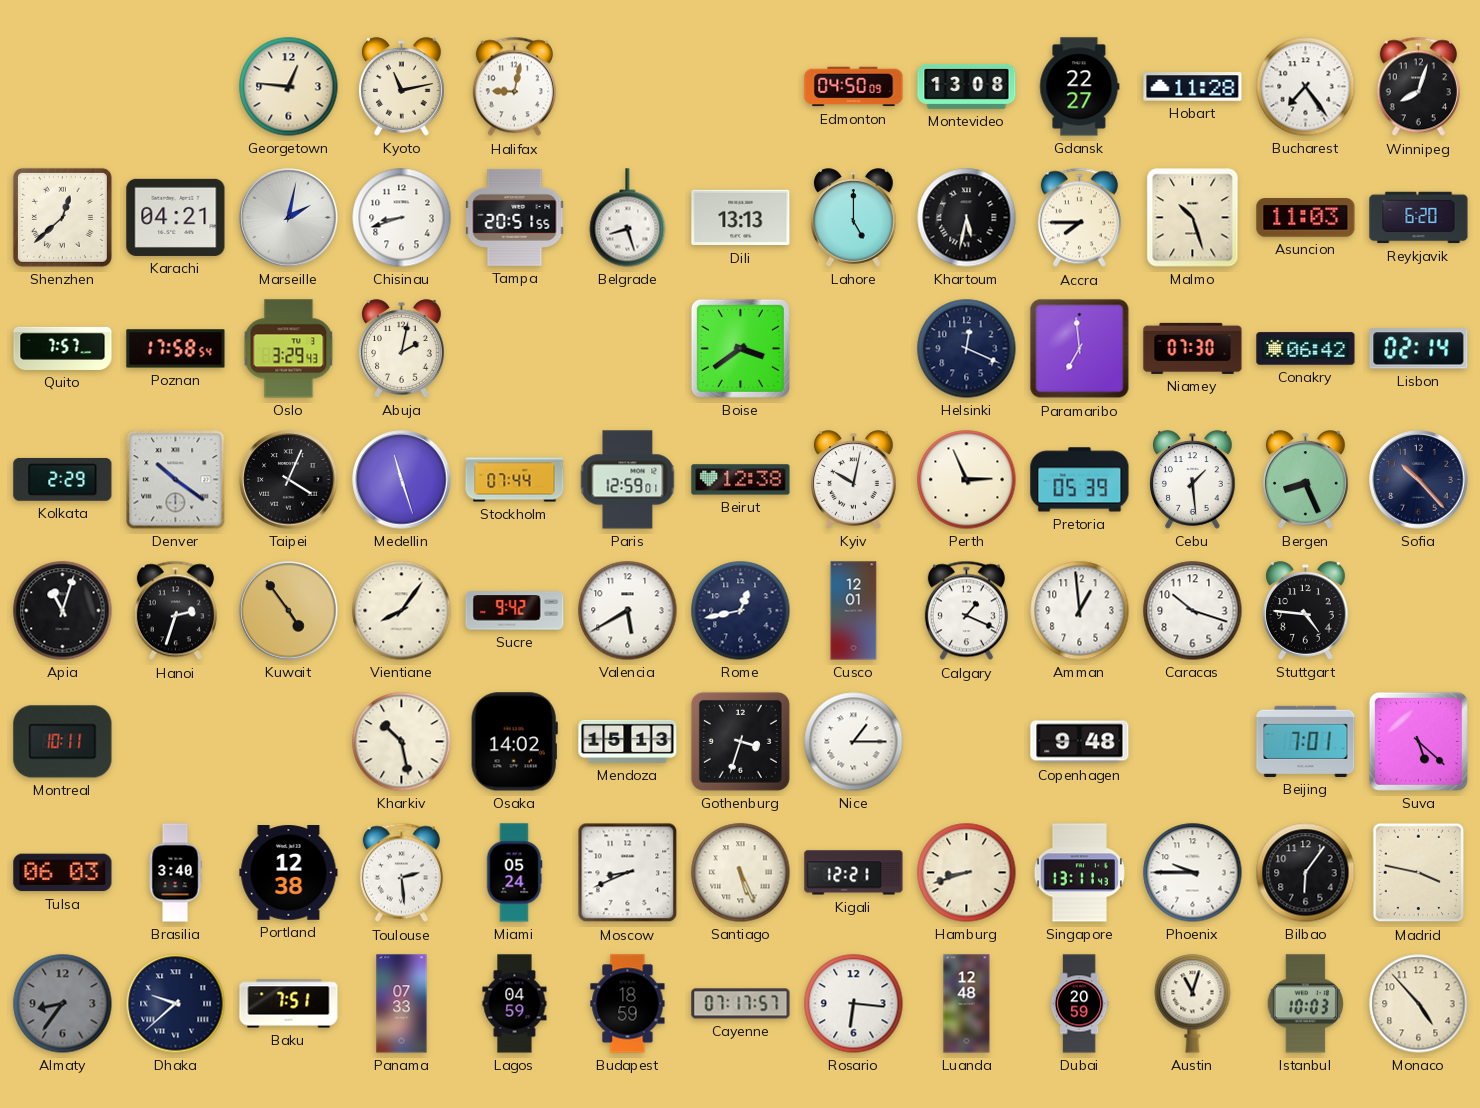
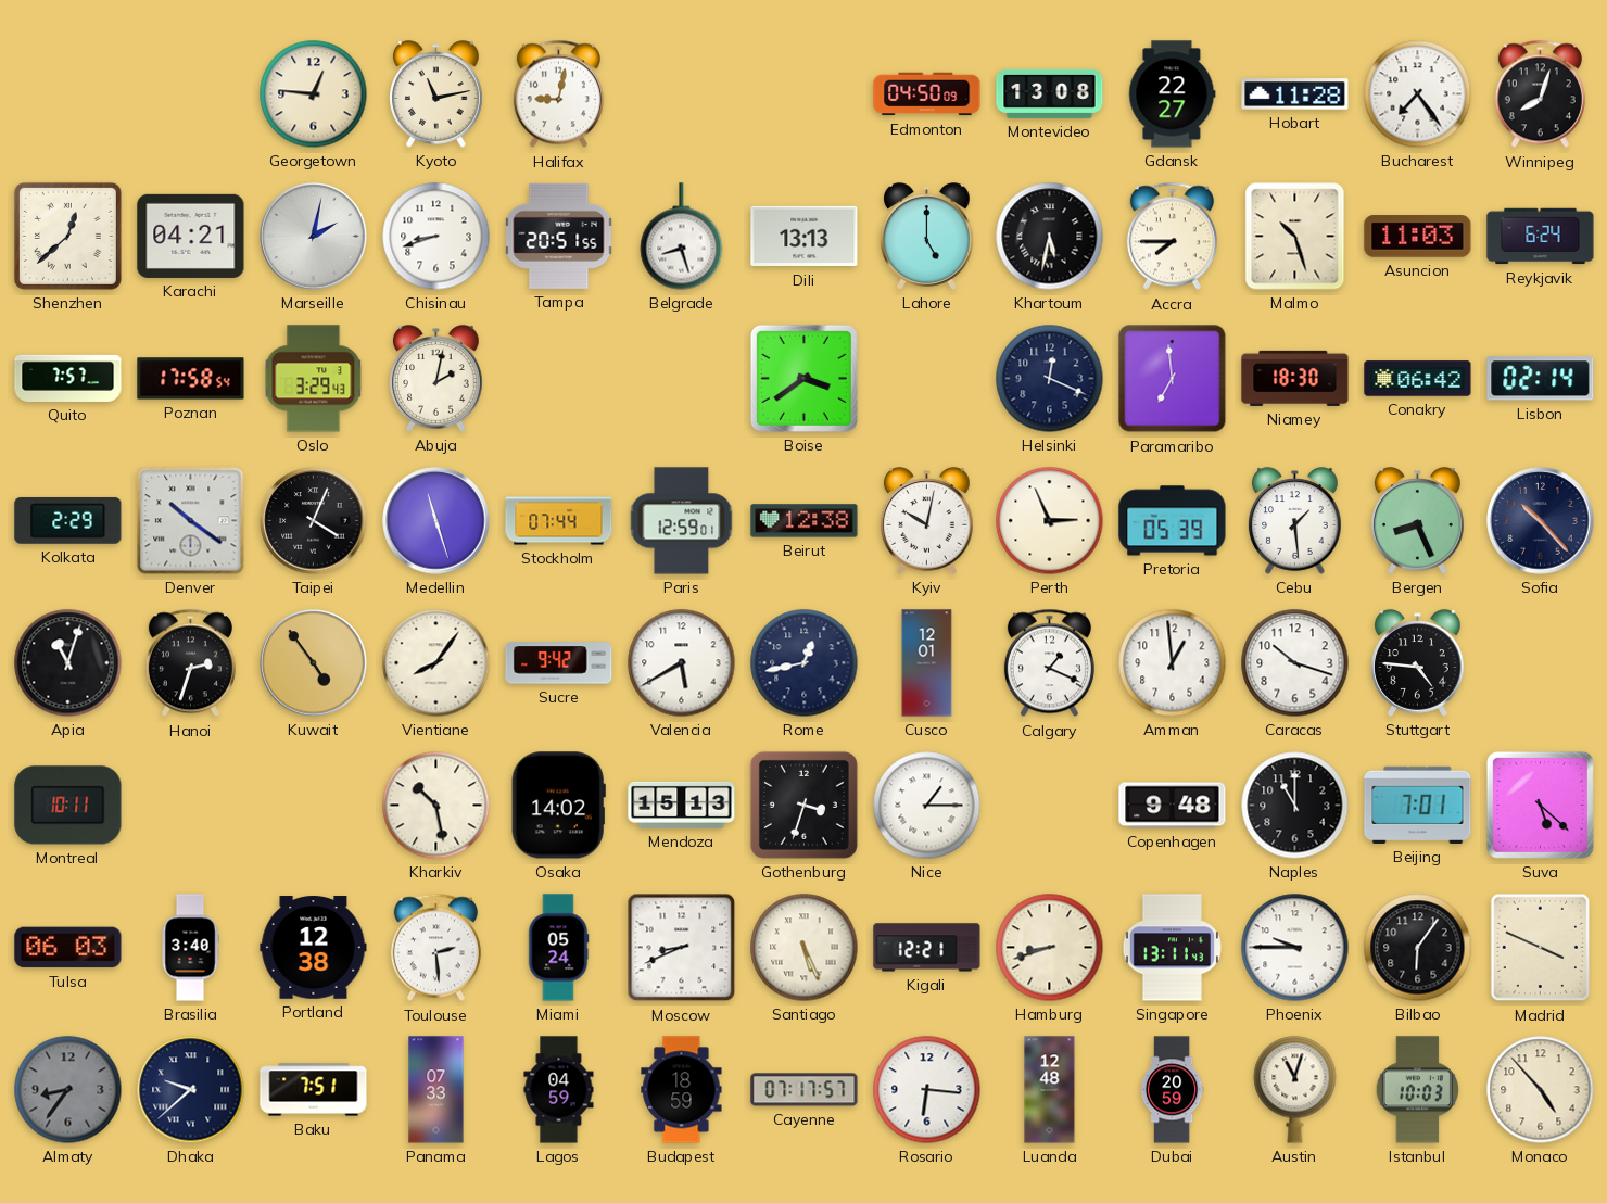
Reykjavik: 6:20 -> 6:24 (1541, 237)
Niamey: 07:30 -> 18:30 (1295, 378)
Naples: none -> 11:00 (1295, 806)
Madrid: 3:47 -> 3:49 (1541, 948)
